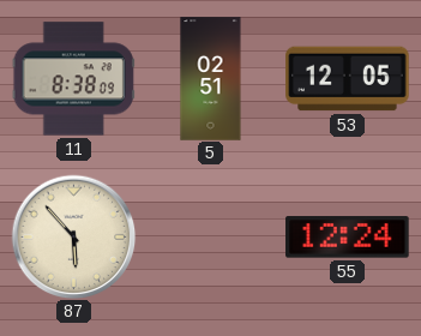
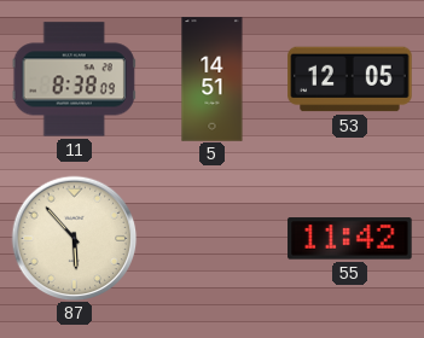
5: 02:51 -> 14:51 (213, 80)
55: 12:24 -> 11:42 (350, 239)
